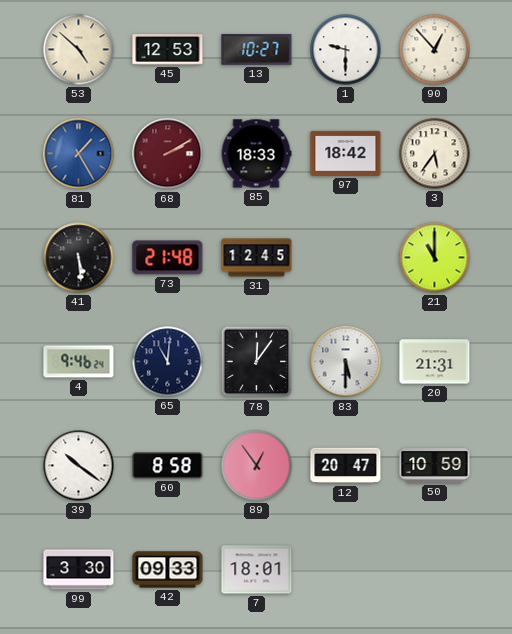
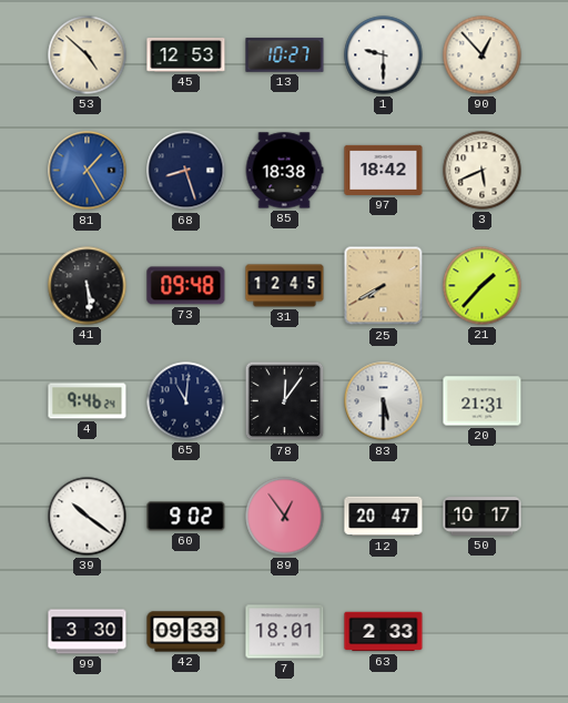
68: 2:10 -> 8:27 (186, 171)
68 dial: burgundy -> navy (186, 171)
85: 18:33 -> 18:38 (284, 171)
3: 5:36 -> 5:41 (483, 171)
73: 21:48 -> 09:48 (186, 286)
25: none -> 7:40 (384, 286)
21: 11:00 -> 1:37 (483, 286)
60: 8:58 -> 9:02 (186, 517)
50: 10:59 -> 10:17 (483, 517)
63: none -> 2:33 (384, 632)
